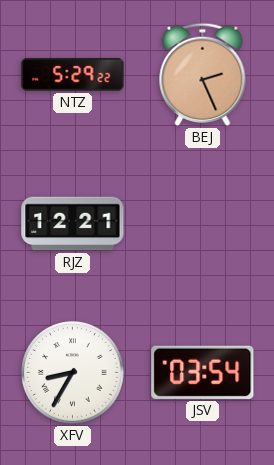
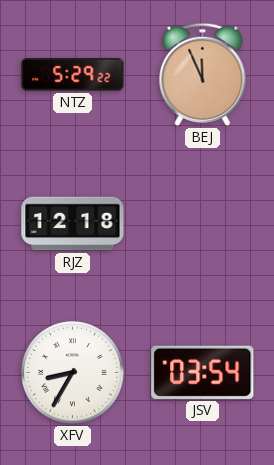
BEJ: 2:26 -> 11:56 (203, 74)
RJZ: 12:21 -> 12:18 (73, 224)
